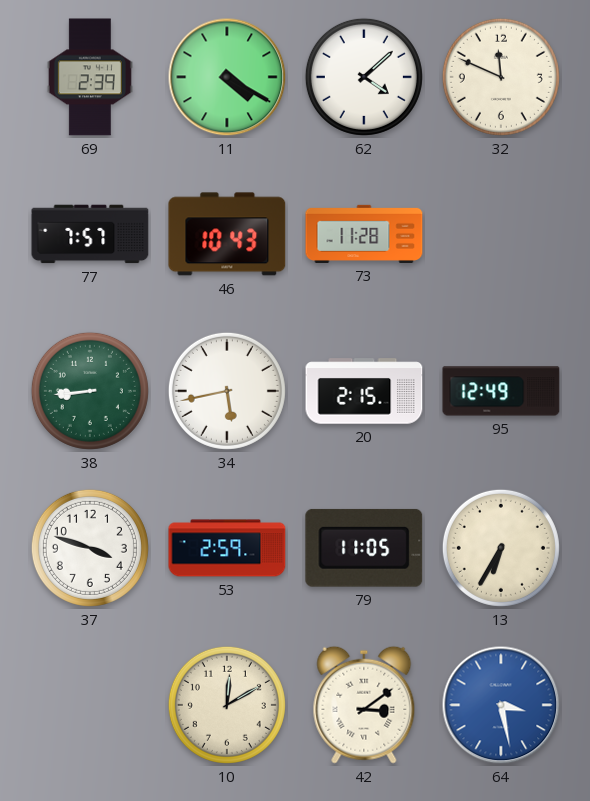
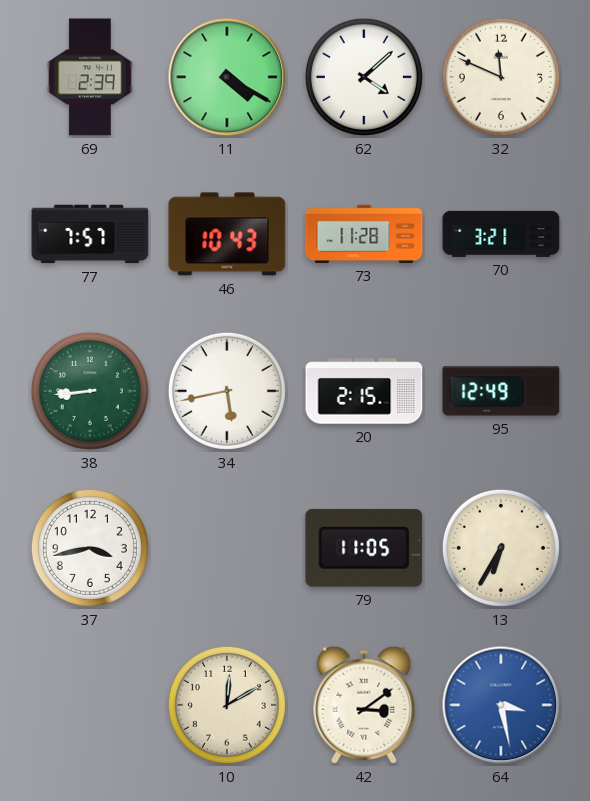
70: none -> 3:21 (501, 234)
37: 3:48 -> 3:43 (90, 548)
53: 2:59 -> none (227, 548)
